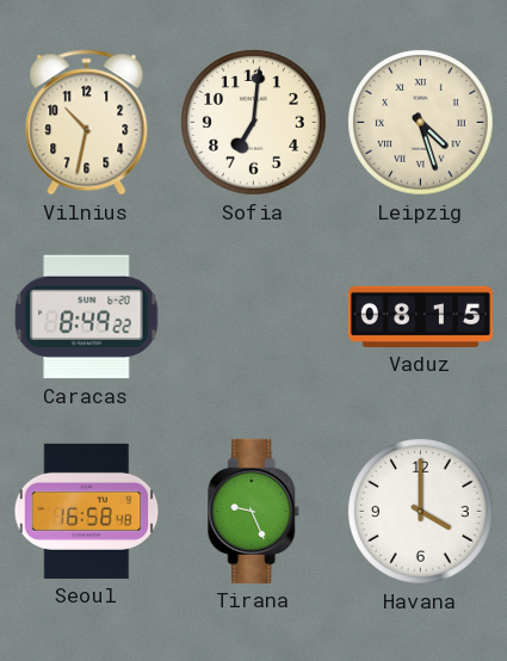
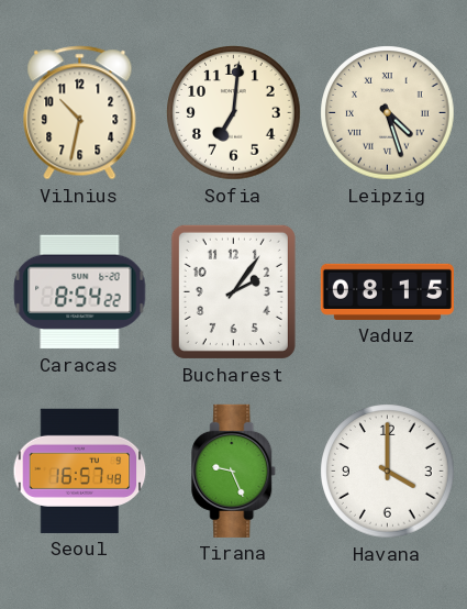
Caracas: 8:49 -> 8:54 (80, 292)
Bucharest: none -> 2:06 (233, 291)
Seoul: 16:58 -> 16:57 (80, 470)
